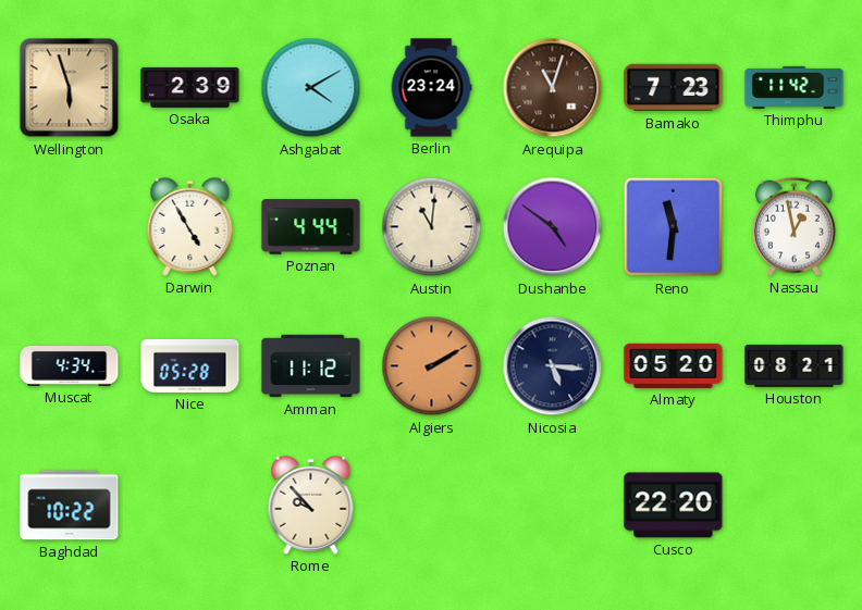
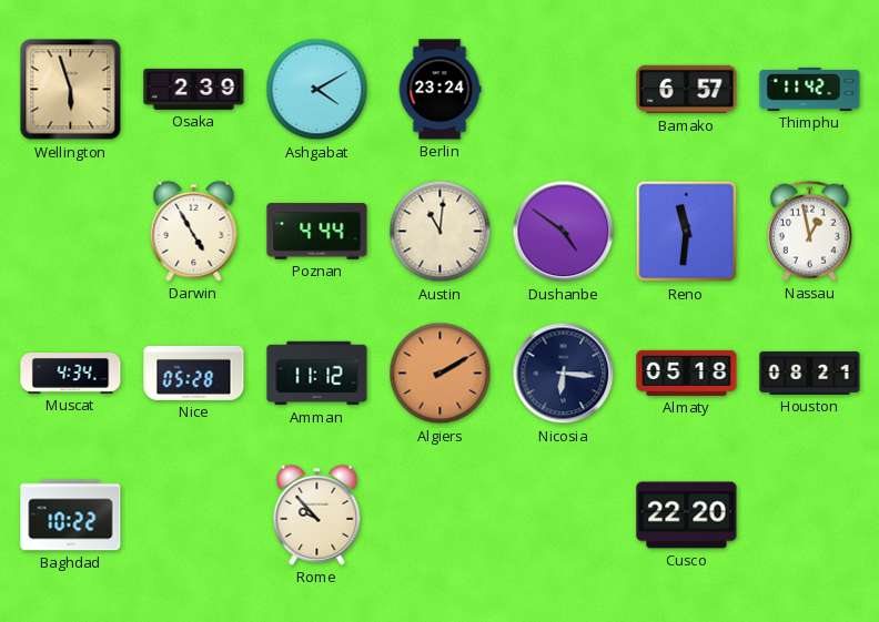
Arequipa: 11:03 -> none (553, 88)
Bamako: 7:23 -> 6:57 (687, 90)
Nicosia: 5:16 -> 6:16 (564, 374)
Almaty: 05:20 -> 05:18 (687, 373)
